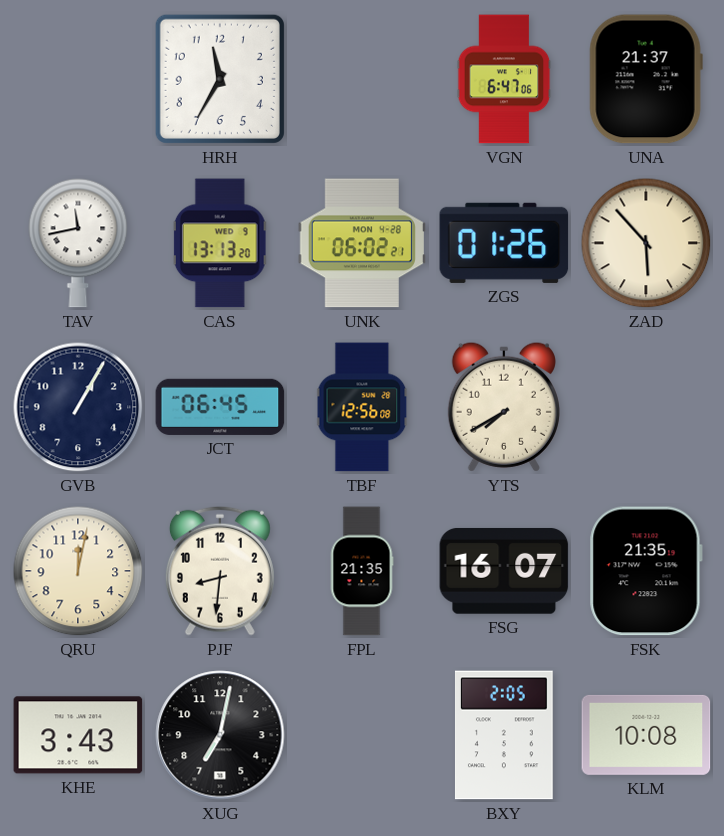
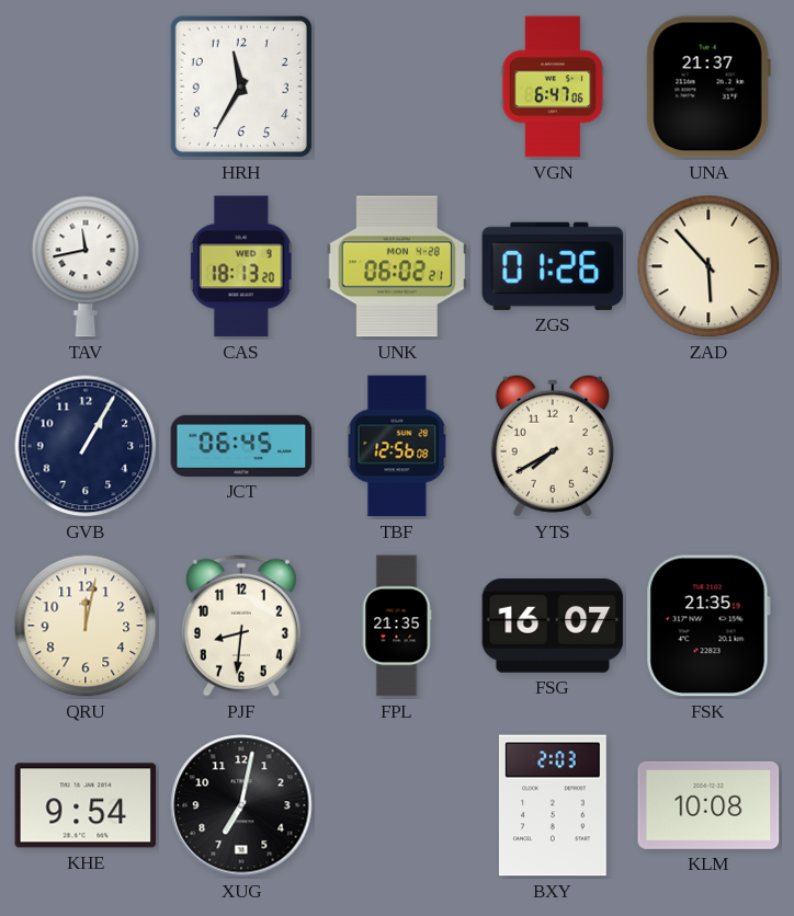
CAS: 13:13 -> 18:13 (241, 266)
KHE: 3:43 -> 9:54 (86, 805)
BXY: 2:05 -> 2:03 (553, 805)
